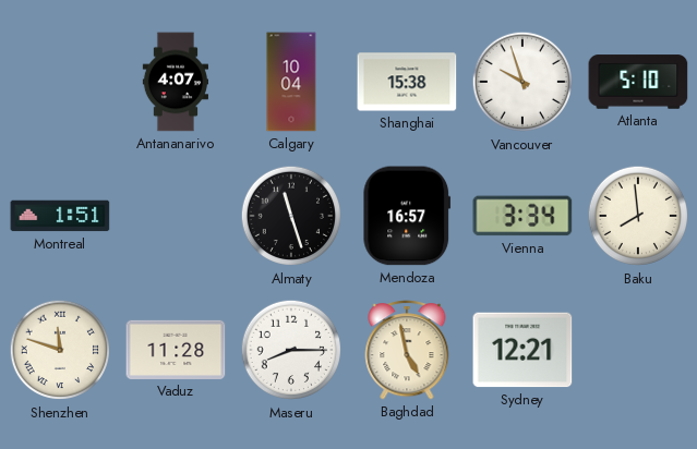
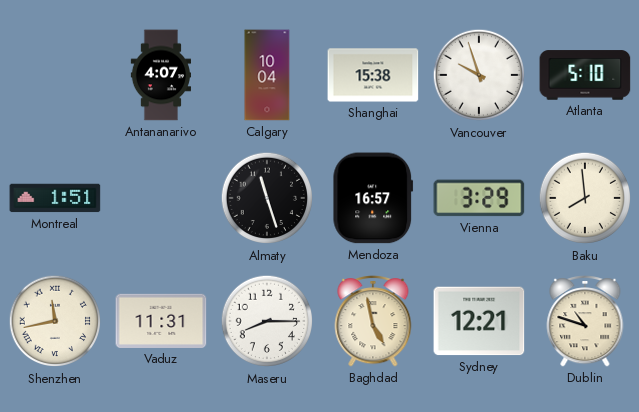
Vienna: 3:34 -> 3:29 (479, 198)
Shenzhen: 11:48 -> 11:43 (55, 321)
Vaduz: 11:28 -> 11:31 (161, 321)
Dublin: none -> 10:48 (585, 321)
